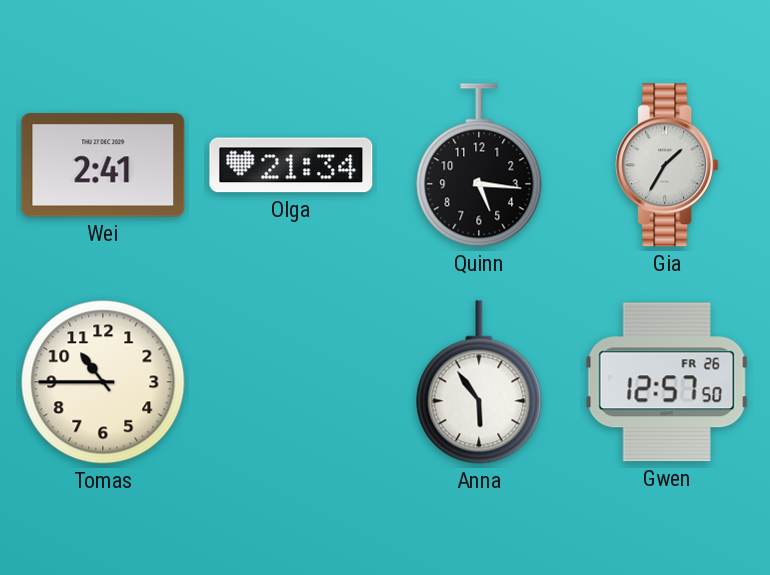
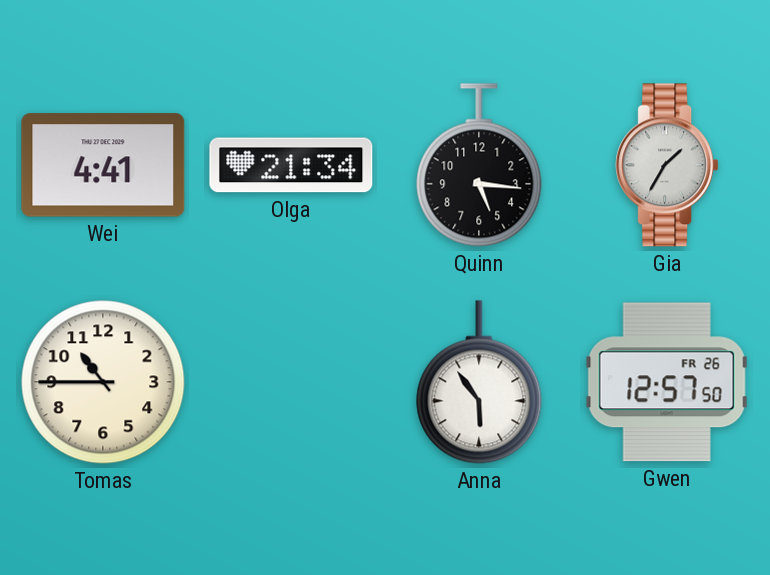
Wei: 2:41 -> 4:41 (103, 165)
